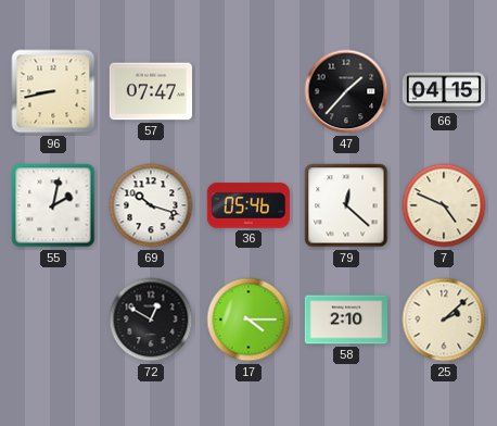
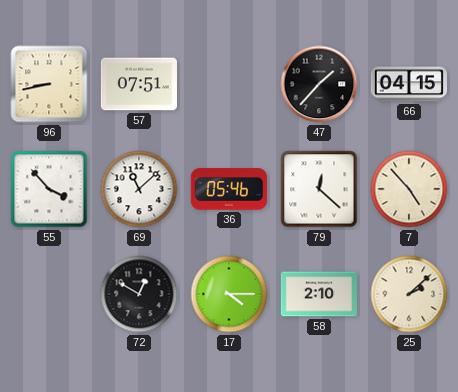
57: 07:47 -> 07:51 (139, 84)
55: 2:02 -> 3:53 (49, 189)
69: 10:18 -> 11:08 (139, 189)
7: 4:49 -> 4:53 (409, 189)
